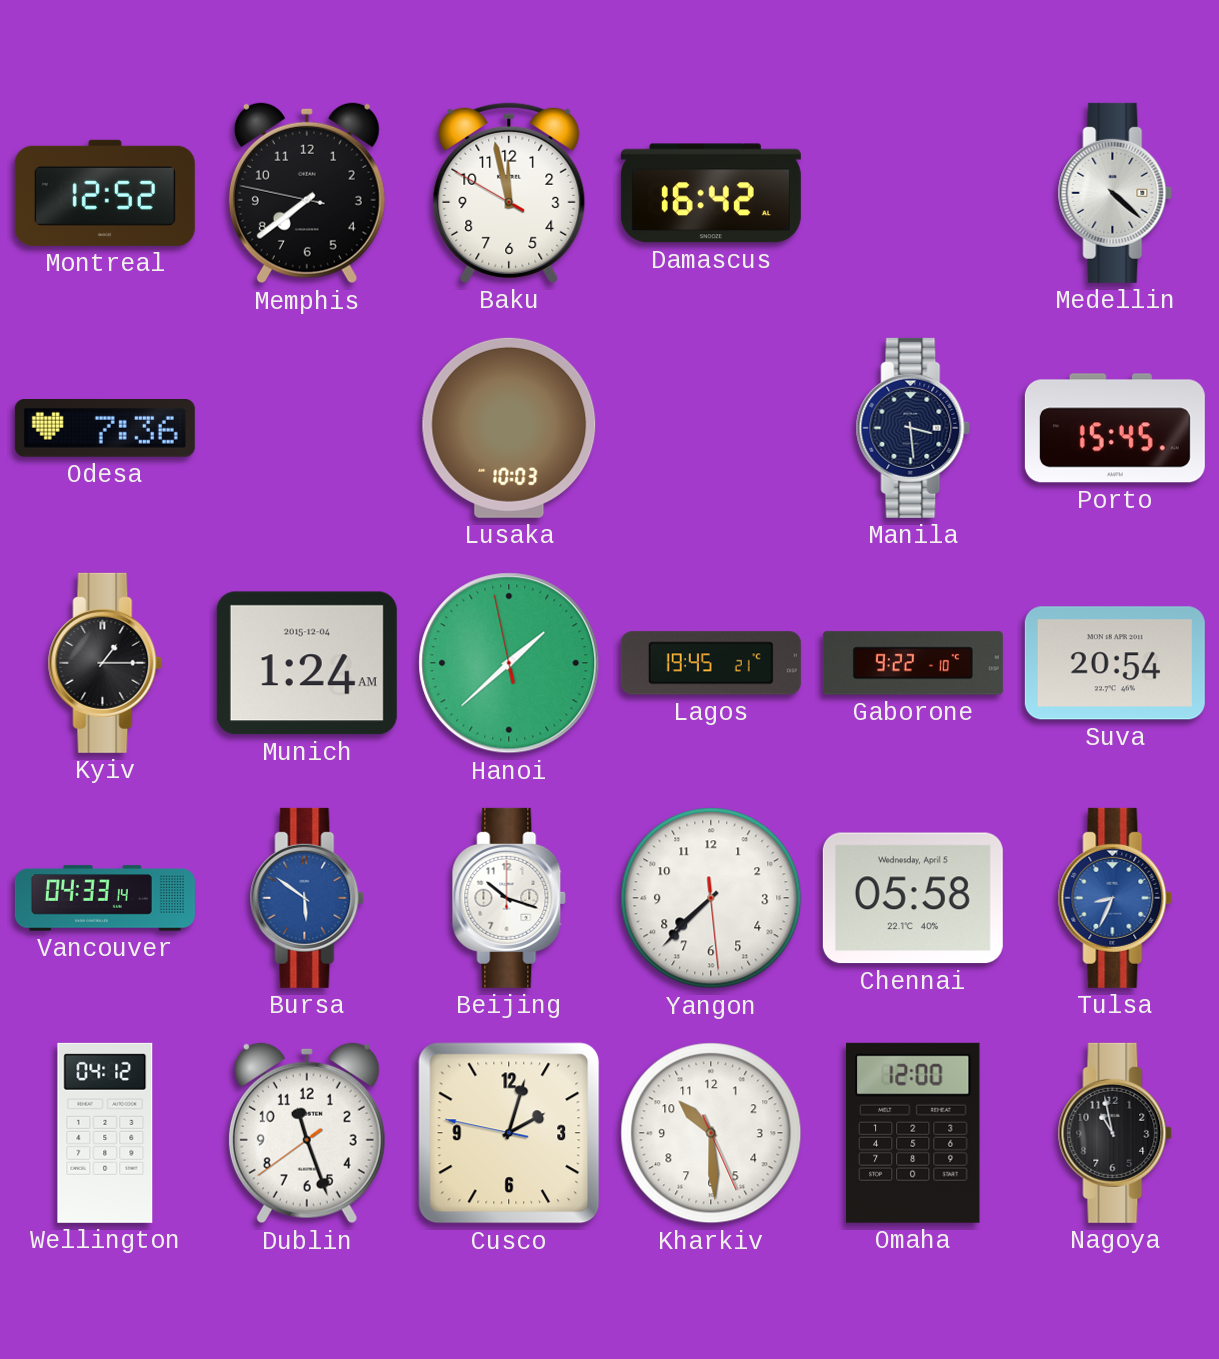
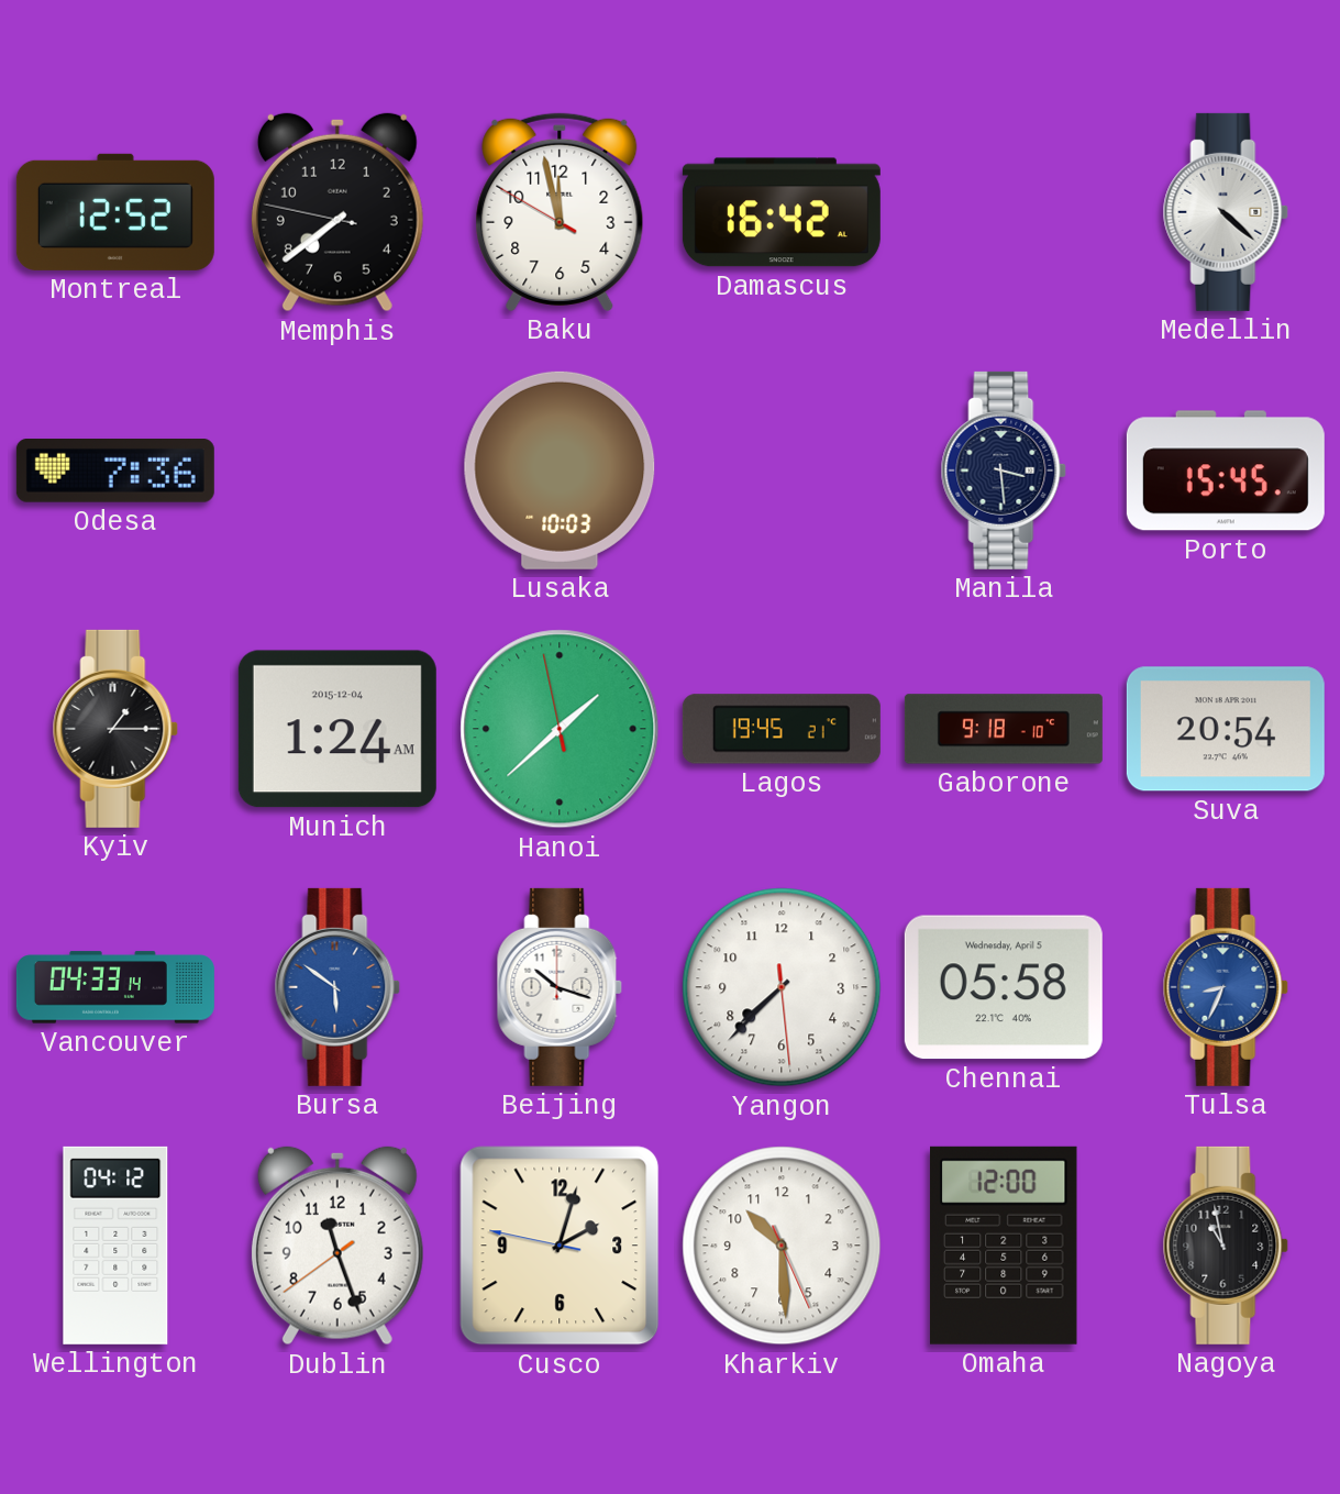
Gaborone: 9:22 -> 9:18 (1004, 729)
